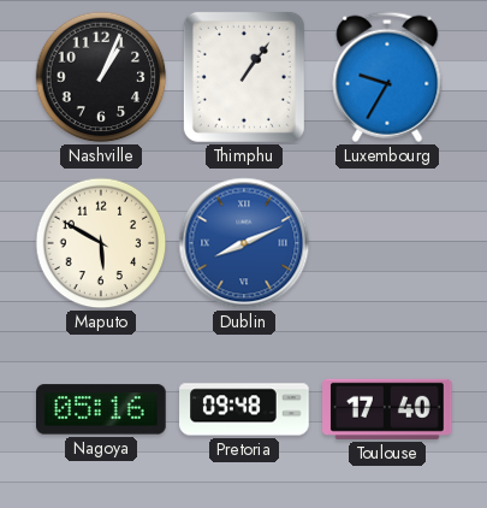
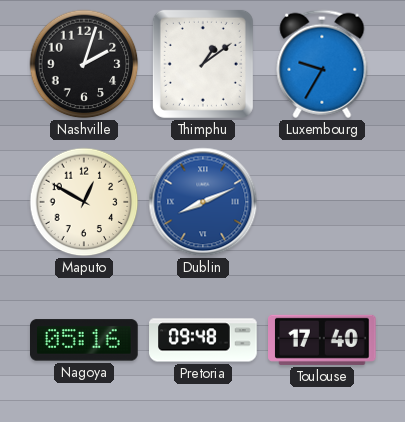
Nashville: 1:04 -> 2:03 (84, 64)
Thimphu: 1:06 -> 1:09 (203, 64)
Maputo: 5:50 -> 12:50 (84, 202)
